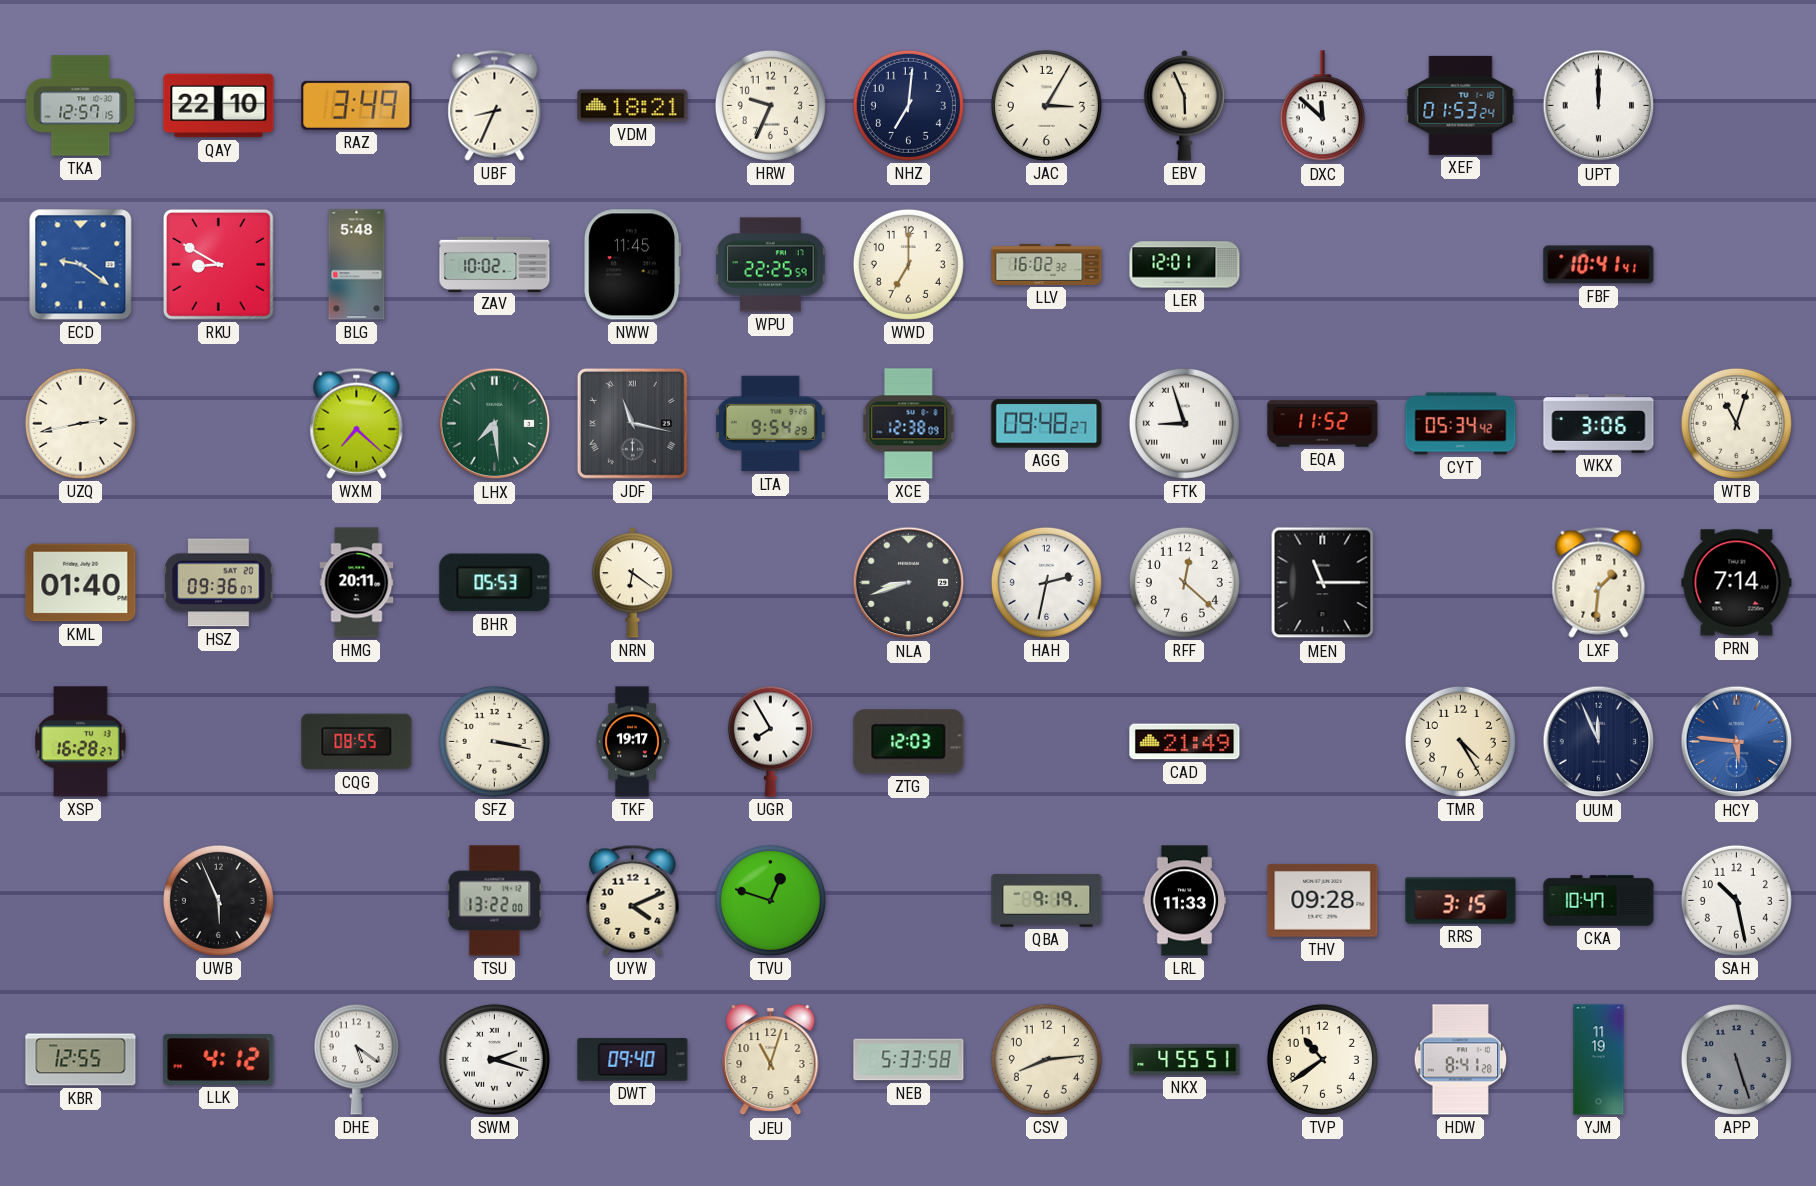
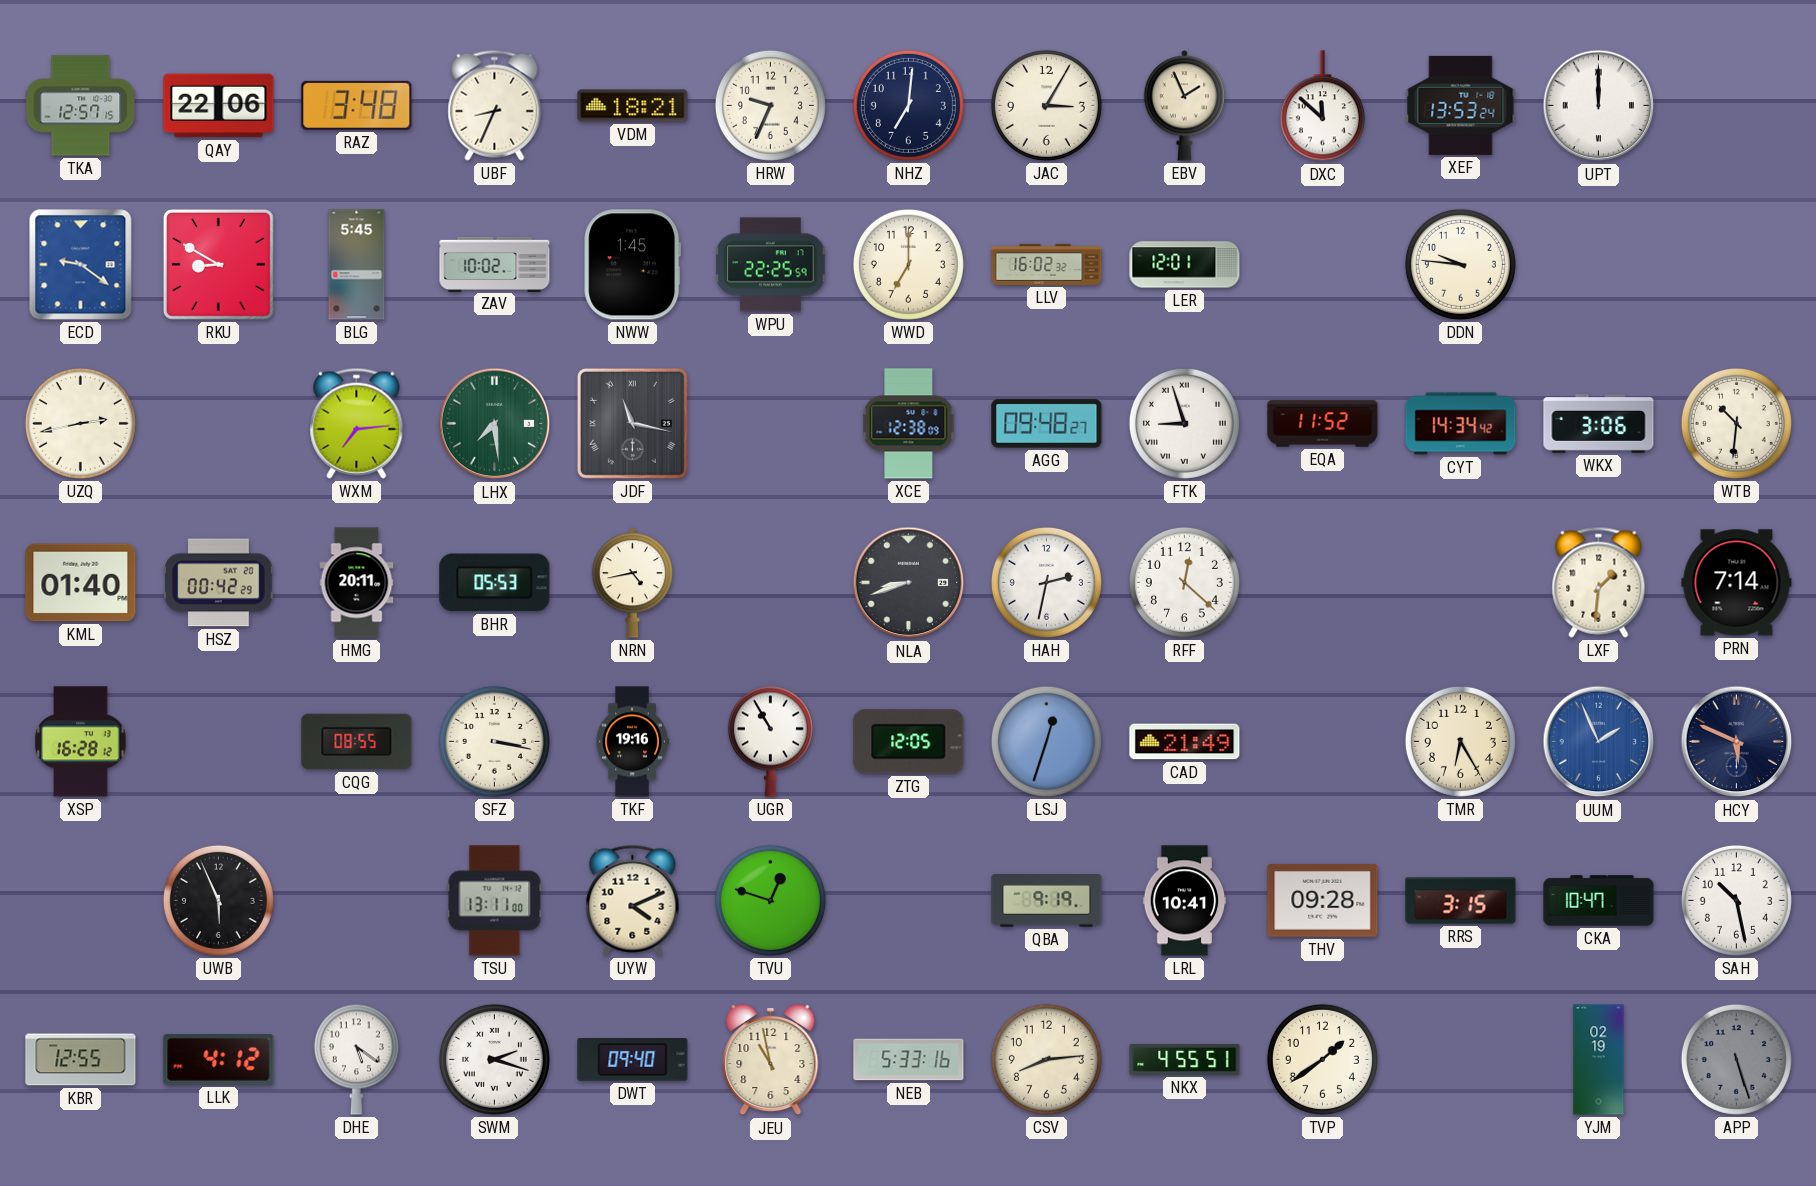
QAY: 22:10 -> 22:06 (219, 106)
RAZ: 3:49 -> 3:48 (357, 105)
EBV: 5:56 -> 1:56 (1185, 106)
XEF: 01:53 -> 13:53 (1461, 105)
BLG: 5:48 -> 5:45 (357, 265)
NWW: 11:45 -> 1:45 (633, 265)
DDN: none -> 9:46 (1460, 264)
FBF: 10:41 -> none (1599, 265)
WXM: 7:22 -> 7:14 (357, 423)
LTA: 9:54 -> none (770, 424)
CYT: 05:34 -> 14:34 (1461, 424)
WTB: 11:03 -> 10:31 (1736, 423)
HSZ: 09:36 -> 00:42 (219, 583)
NRN: 6:21 -> 4:43 (633, 583)
MEN: 11:15 -> none (1323, 583)
XSP: 16:28:27 -> 16:28:12 (81, 742)
TKF: 19:17 -> 19:16 (632, 742)
UGR: 7:55 -> 10:55 (770, 741)
ZTG: 12:03 -> 12:05 (909, 742)
LSJ: none -> 12:33 (1046, 741)
TMR: 4:25 -> 6:25 (1460, 741)
UUM: 11:56 -> 1:56 (1599, 742)
UUM dial: navy -> blue (1599, 742)
HCY: 5:46 -> 5:49 (1737, 742)
HCY dial: blue -> navy (1737, 742)
TSU: 13:22 -> 13:11 (495, 901)
LRL: 11:33 -> 10:41 (1185, 901)
JEU: 11:03 -> 10:58 (771, 1060)
NEB: 5:33:58 -> 5:33:16 (909, 1060)
TVP: 10:39 -> 1:39 (1322, 1059)
HDW: 8:41 -> none (1461, 1060)
YJM: 11:19 -> 02:19 (1599, 1060)
